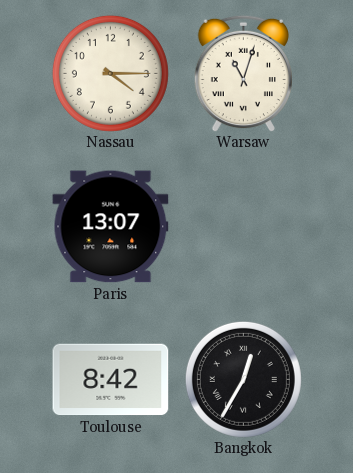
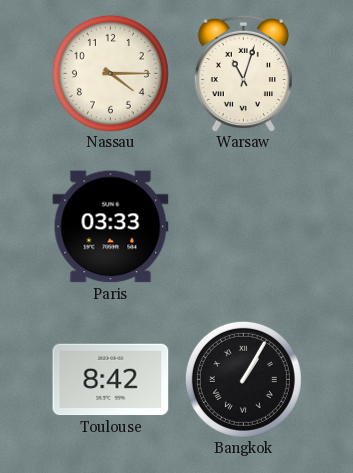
Paris: 13:07 -> 03:33 (111, 227)
Bangkok: 12:35 -> 1:05 (243, 379)
